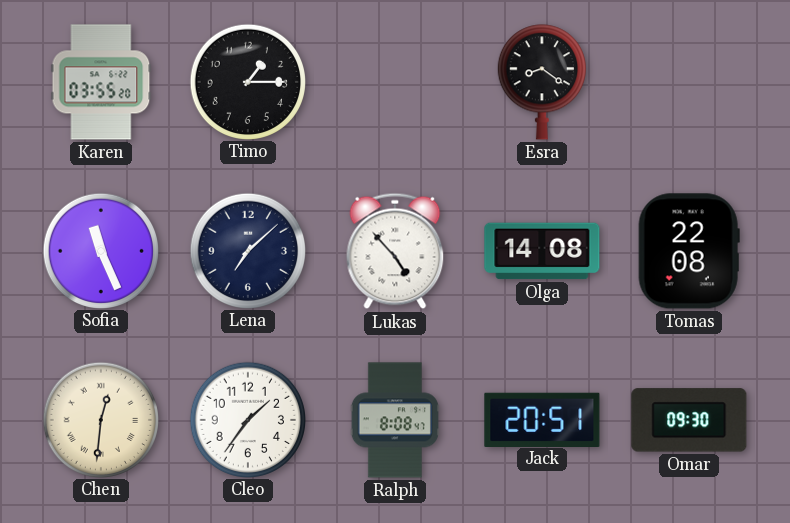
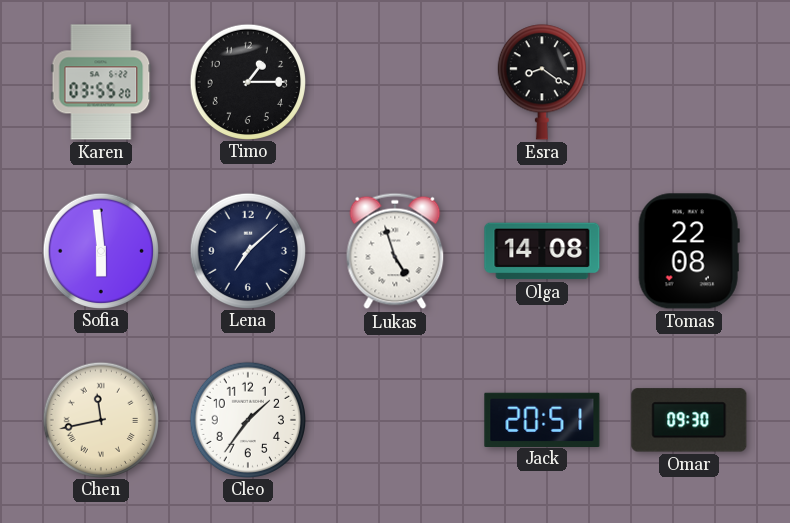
Sofia: 11:26 -> 5:59 (100, 250)
Lukas: 4:53 -> 4:57 (395, 251)
Chen: 12:31 -> 11:43 (100, 419)
Ralph: 8:08 -> none (395, 420)
